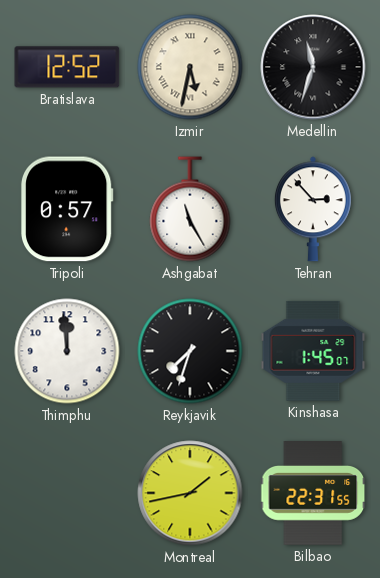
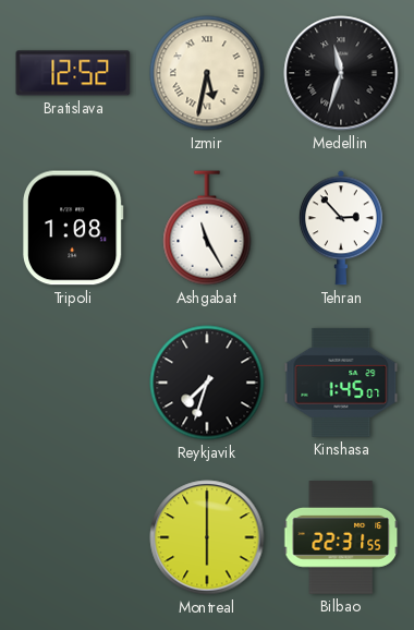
Tripoli: 0:57 -> 1:08 (73, 228)
Thimphu: 11:59 -> none (67, 351)
Montreal: 1:43 -> 6:00 (207, 537)
